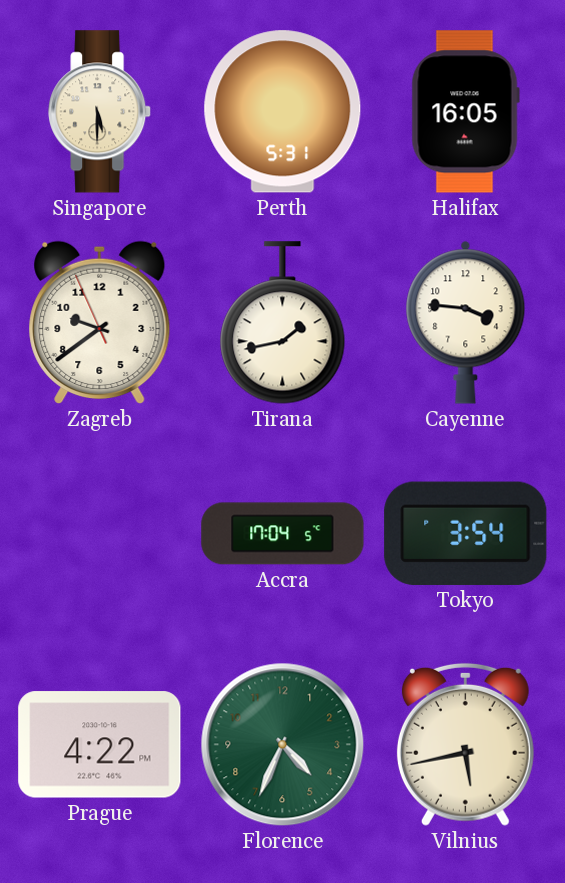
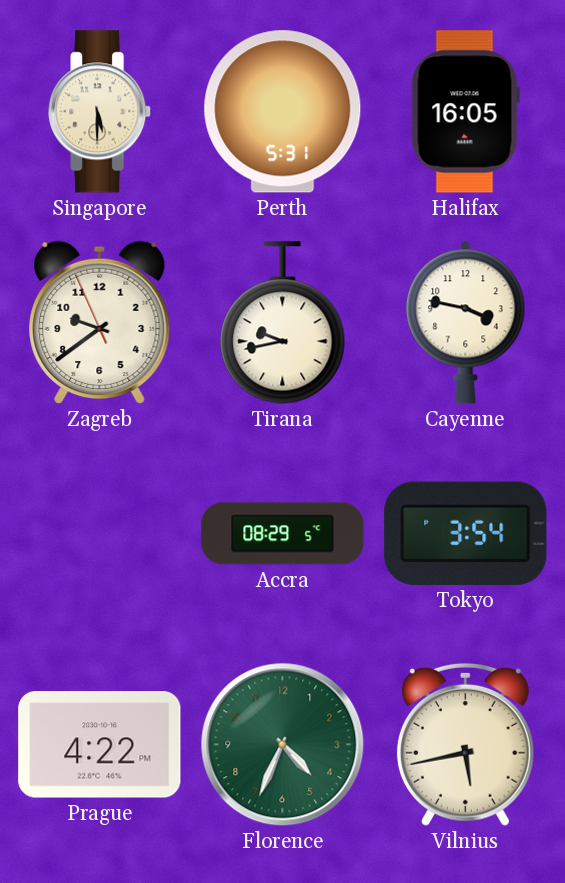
Tirana: 1:43 -> 9:43 (283, 323)
Cayenne: 3:46 -> 3:47 (466, 322)
Accra: 17:04 -> 08:29 (283, 534)
